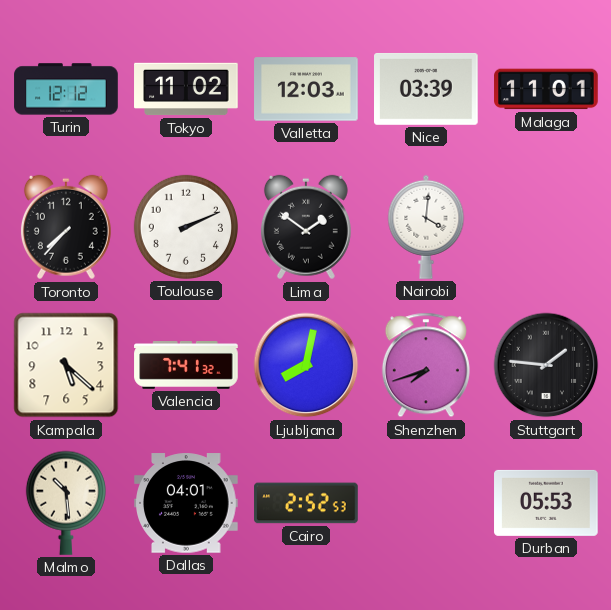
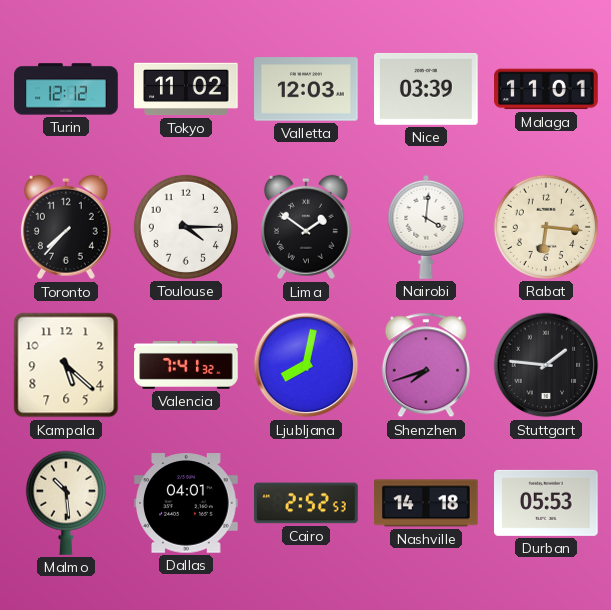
Toulouse: 2:11 -> 4:15 (186, 227)
Rabat: none -> 6:16 (546, 227)
Nashville: none -> 14:18 (426, 503)
